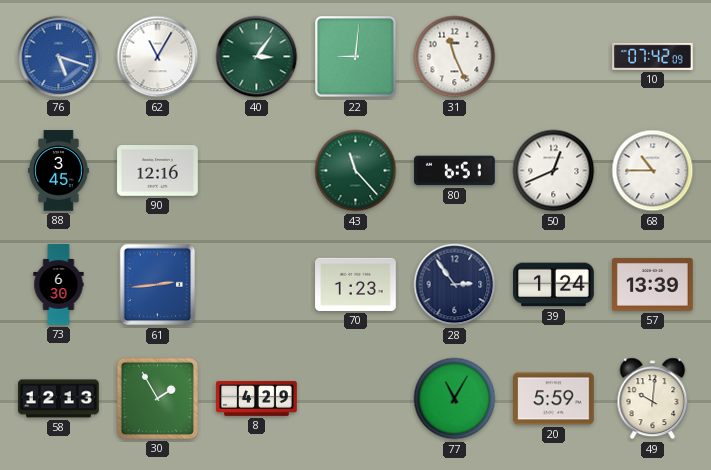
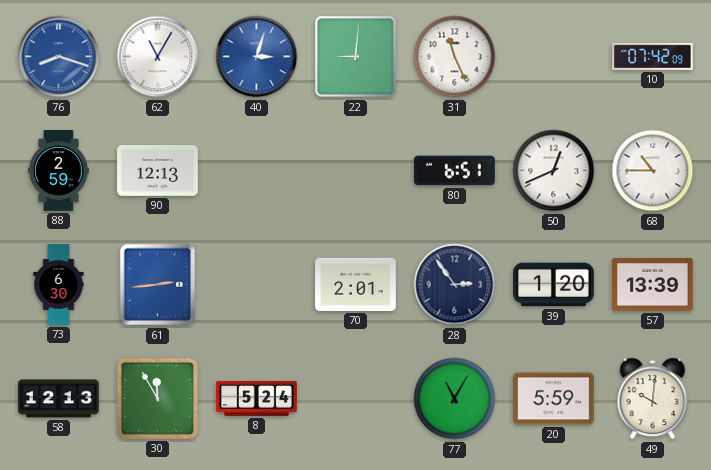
76: 5:18 -> 8:18 (59, 57)
40: 3:06 -> 3:03 (257, 57)
40 dial: green -> blue (257, 57)
88: 3:45 -> 2:59 (59, 171)
90: 12:16 -> 12:13 (158, 171)
43: 11:23 -> none (356, 171)
70: 1:23 -> 2:01 (356, 284)
39: 1:24 -> 1:20 (554, 285)
30: 1:55 -> 11:55 (157, 398)
8: 4:29 -> 5:24 (257, 398)
